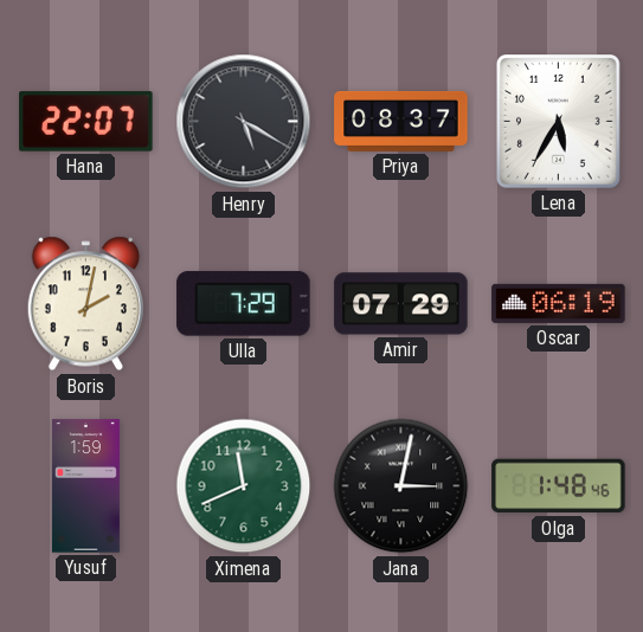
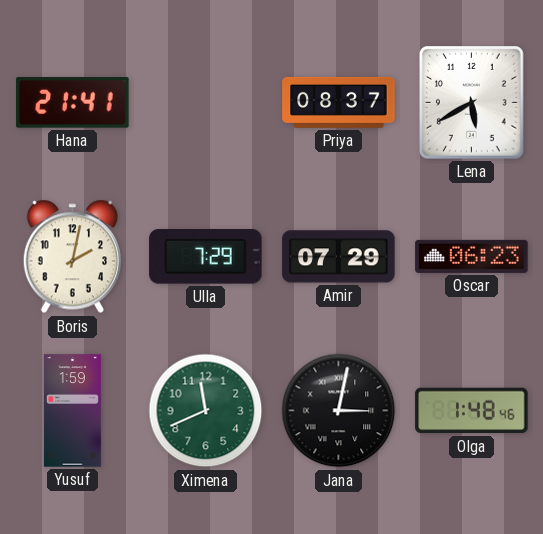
Hana: 22:07 -> 21:41 (73, 103)
Henry: 5:20 -> none (244, 122)
Lena: 5:35 -> 5:40 (472, 103)
Oscar: 06:19 -> 06:23 (472, 256)
